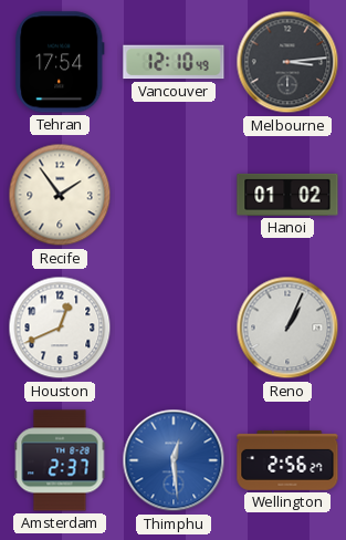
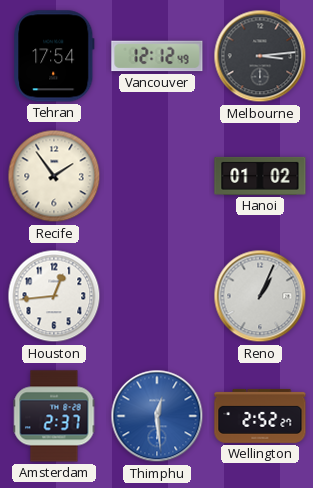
Vancouver: 12:10 -> 12:12 (157, 56)
Houston: 12:41 -> 12:44 (54, 296)
Wellington: 2:56 -> 2:52 (260, 416)
